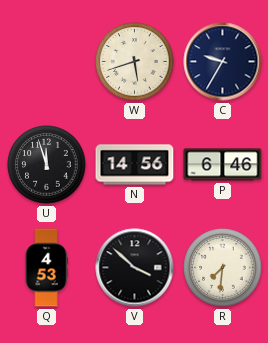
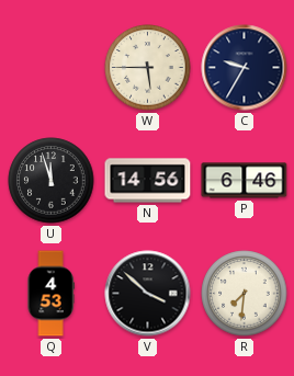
W: 5:42 -> 5:45 (148, 68)
